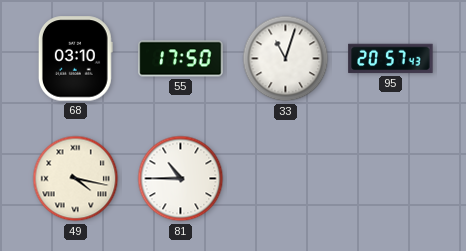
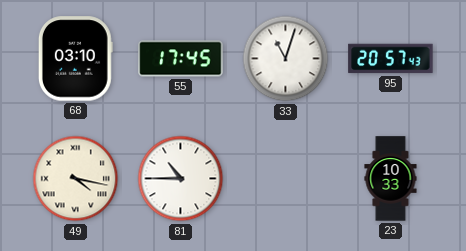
55: 17:50 -> 17:45 (181, 59)
23: none -> 10:33 (391, 179)
